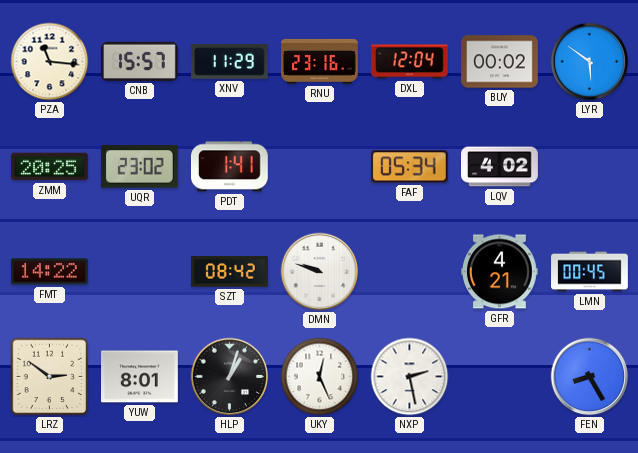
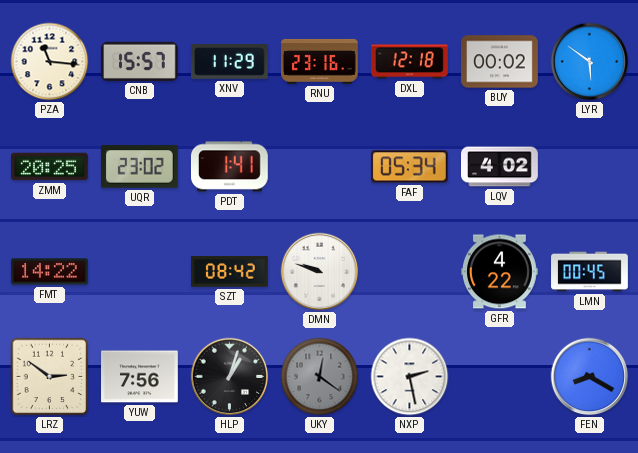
DXL: 12:04 -> 12:18 (410, 62)
GFR: 4:21 -> 4:22 (500, 272)
YUW: 8:01 -> 7:56 (140, 377)
UKY: 12:26 -> 12:21 (320, 377)
UKY dial: white -> grey (320, 377)
FEN: 8:25 -> 8:20 (590, 377)
